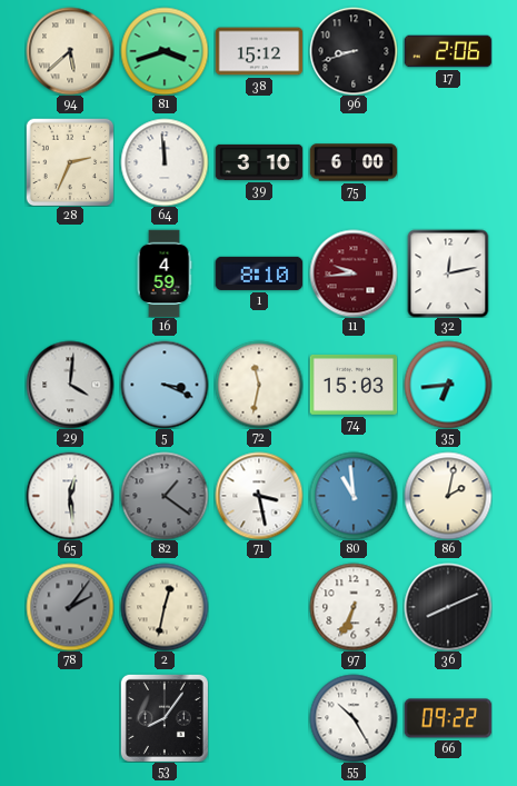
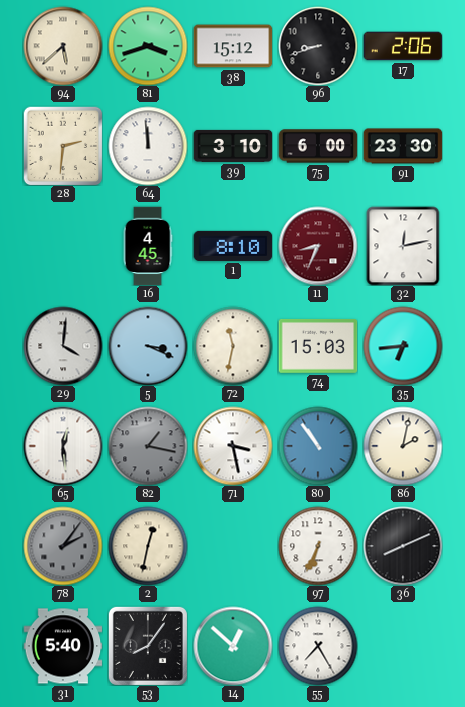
28: 2:34 -> 2:31 (63, 146)
91: none -> 23:30 (403, 146)
16: 4:59 -> 4:45 (148, 246)
11: 9:44 -> 8:34 (318, 246)
82: 1:21 -> 1:17 (148, 446)
80: 10:59 -> 10:54 (318, 446)
31: none -> 5:40 (63, 646)
14: none -> 12:52 (233, 646)
55: 10:25 -> 7:25 (318, 646)
66: 09:22 -> none (448, 718)
